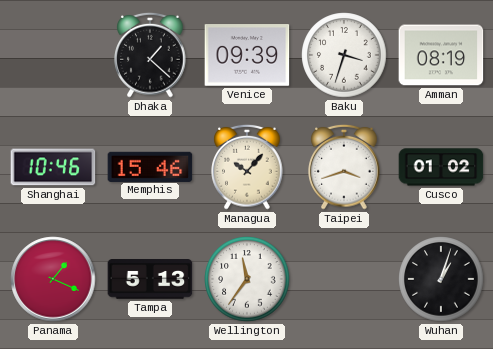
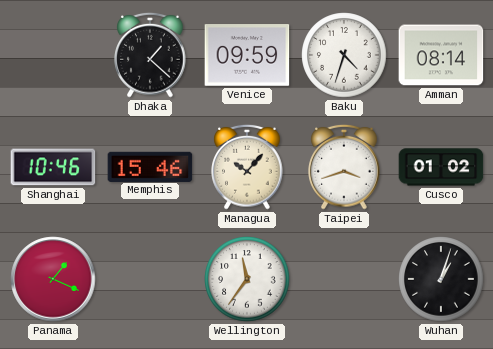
Venice: 09:39 -> 09:59 (247, 55)
Baku: 3:33 -> 4:33 (344, 55)
Amman: 08:19 -> 08:14 (441, 55)
Tampa: 5:13 -> none (150, 279)
